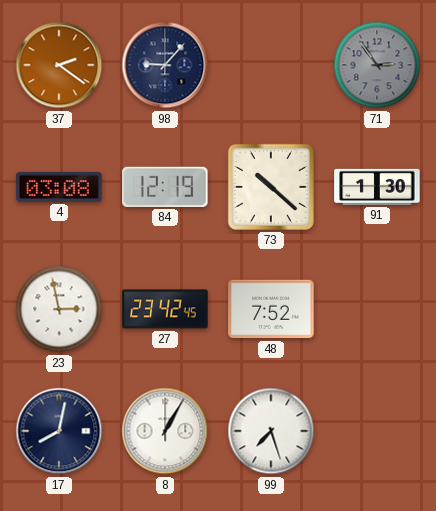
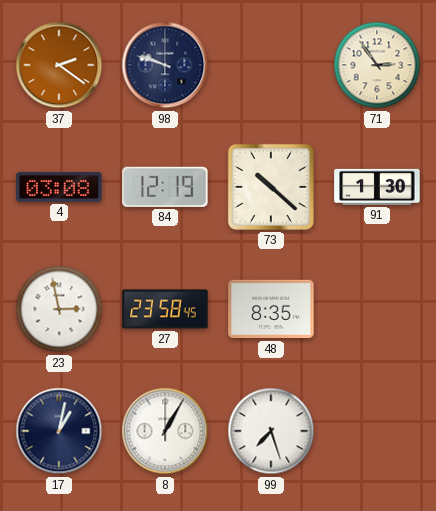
98: 9:07 -> 9:48 (165, 65)
71 dial: grey -> cream (377, 65)
27: 23:42 -> 23:58 (165, 309)
48: 7:52 -> 8:35 (271, 309)
17: 8:02 -> 1:02 (59, 431)
